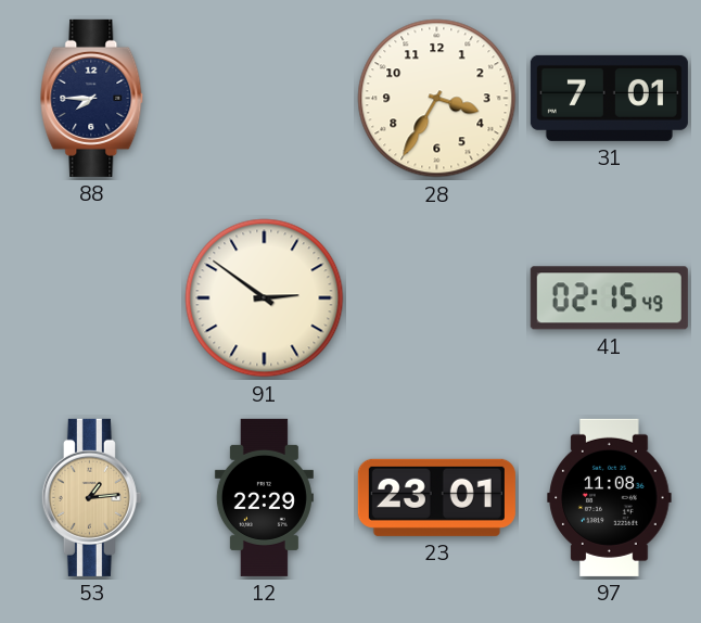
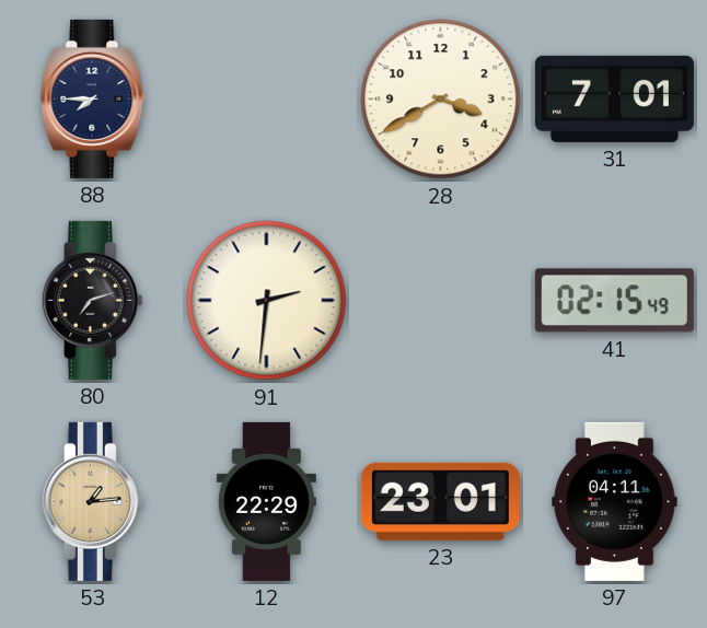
28: 3:35 -> 3:40 (441, 100)
80: none -> 7:12 (92, 300)
91: 2:51 -> 2:31 (267, 301)
97: 11:08 -> 04:11 (615, 501)
